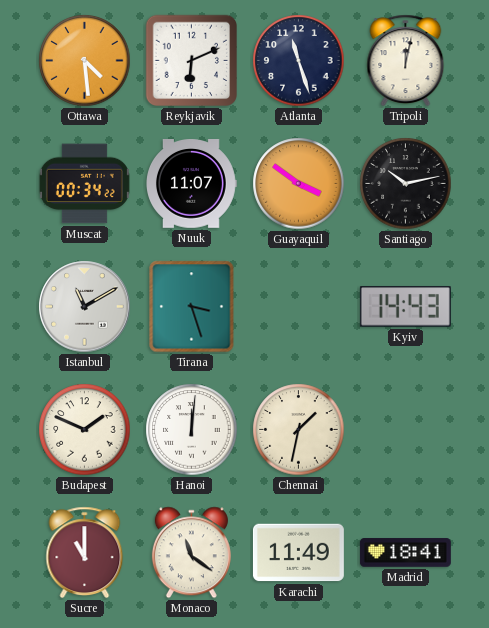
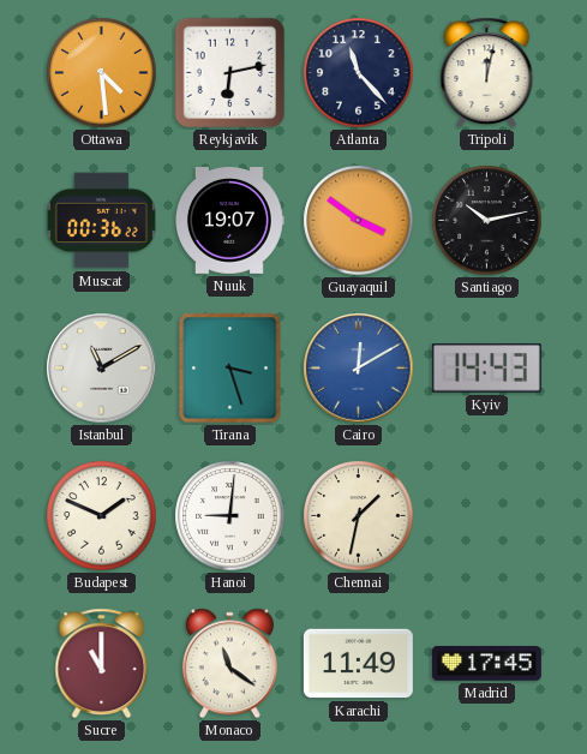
Reykjavik: 6:11 -> 6:13 (230, 73)
Atlanta: 11:27 -> 11:23 (359, 73)
Muscat: 00:34 -> 00:36 (101, 221)
Nuuk: 11:07 -> 19:07 (230, 221)
Cairo: none -> 12:10 (359, 369)
Hanoi: 12:01 -> 9:01 (230, 516)
Madrid: 18:41 -> 17:45 (486, 664)
